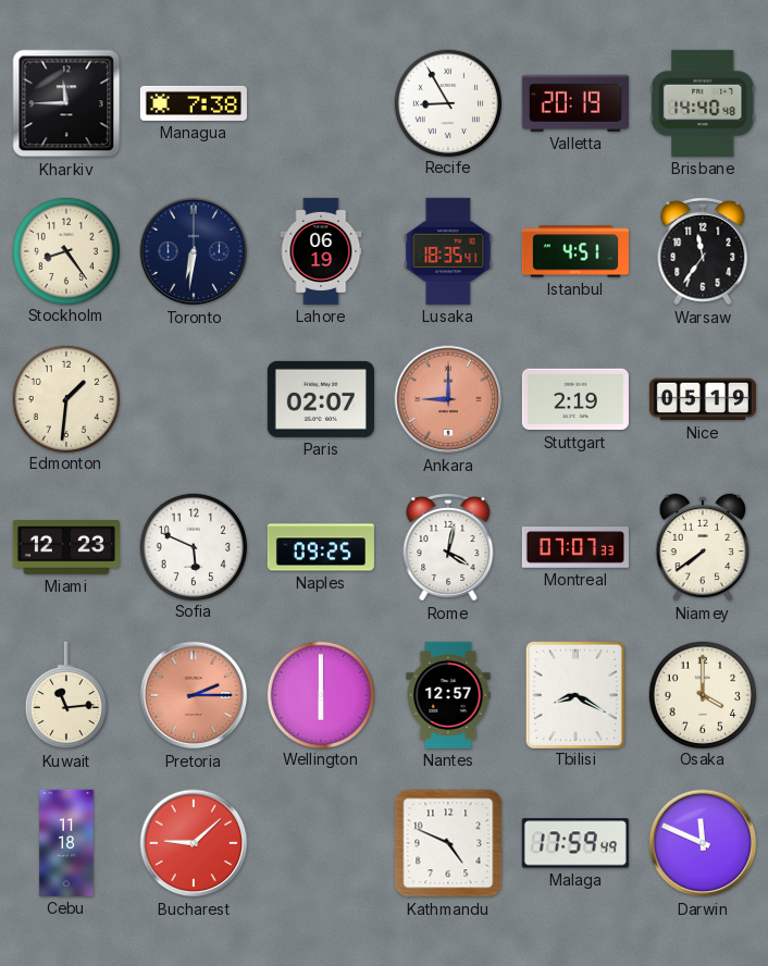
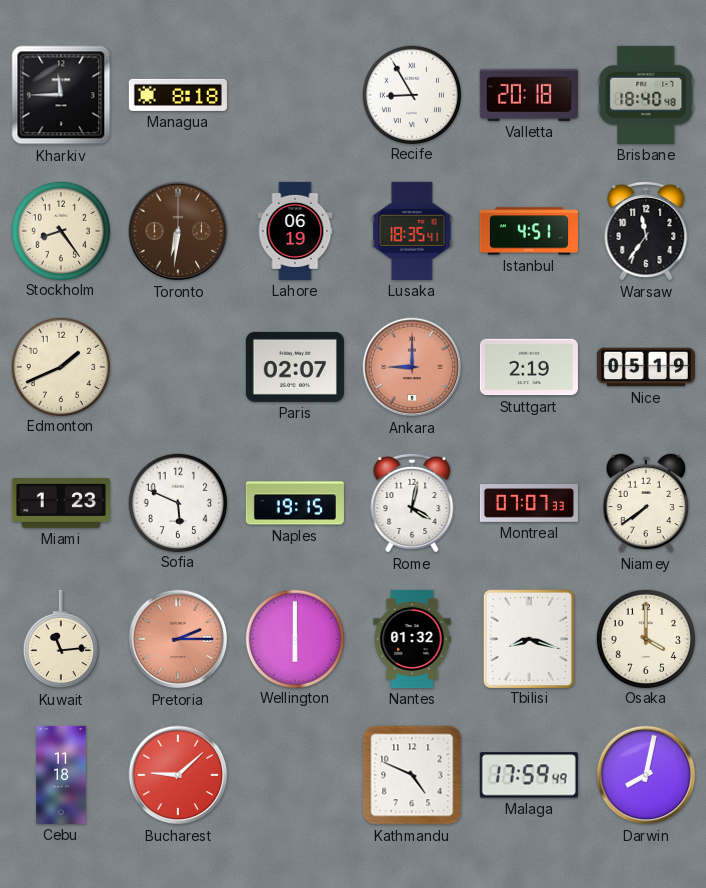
Managua: 7:38 -> 8:18 (178, 95)
Valletta: 20:19 -> 20:18 (529, 95)
Brisbane: 14:40 -> 18:40 (646, 95)
Toronto dial: navy -> brown (178, 231)
Edmonton: 1:31 -> 1:41 (60, 366)
Miami: 12:23 -> 1:23 (61, 504)
Naples: 09:25 -> 19:15 (295, 503)
Nantes: 12:57 -> 01:32 (412, 639)
Tbilisi: 8:20 -> 8:18 (528, 638)
Darwin: 11:49 -> 8:02 (646, 775)
